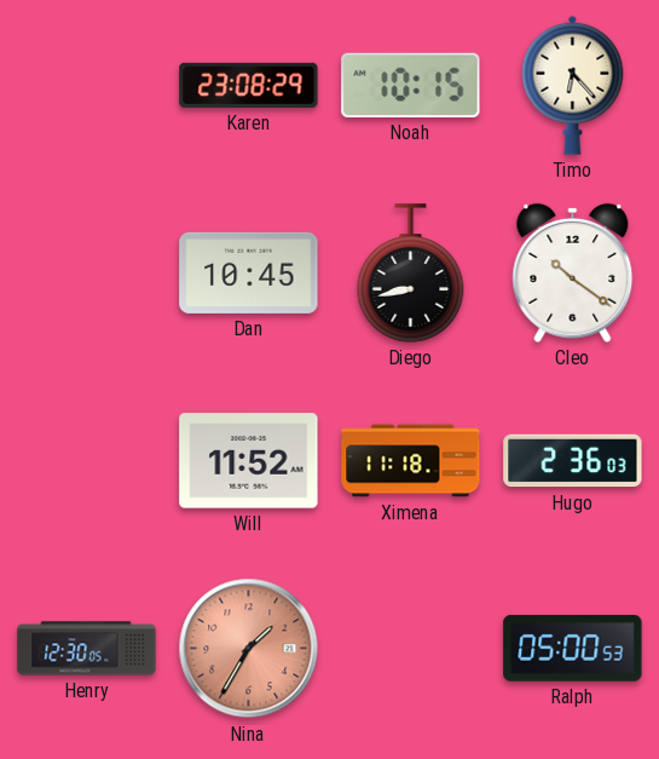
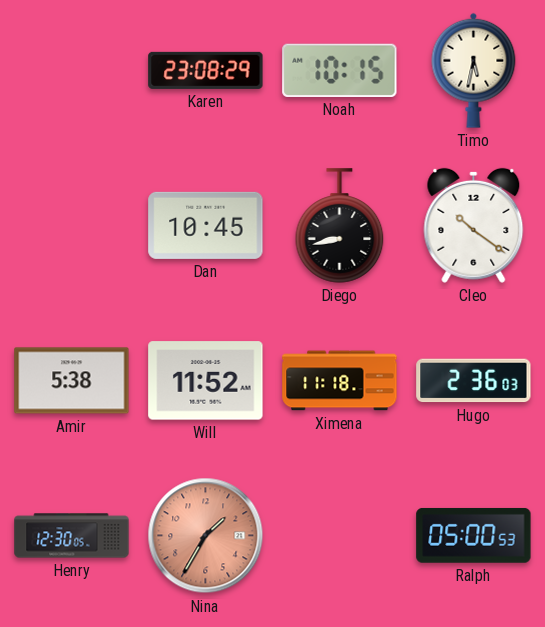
Timo: 6:23 -> 5:32 (474, 70)
Amir: none -> 5:38 (72, 381)
